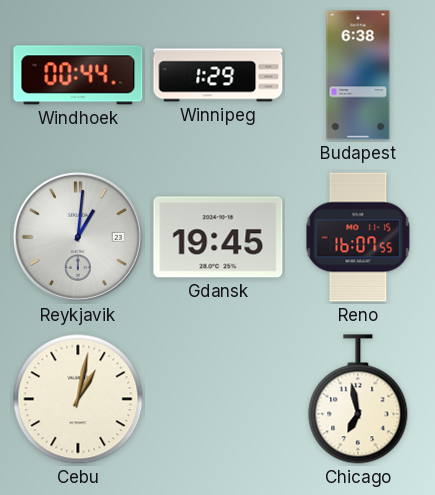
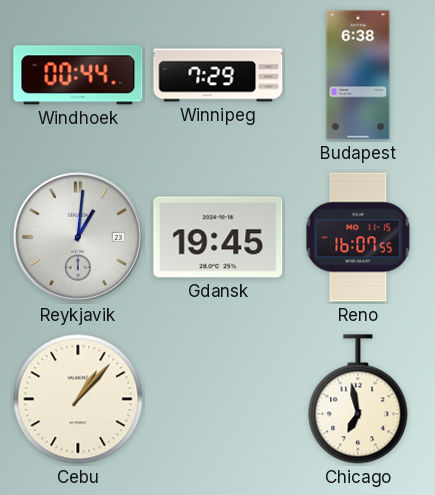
Winnipeg: 1:29 -> 7:29 (218, 75)
Cebu: 1:02 -> 1:07 (78, 399)
